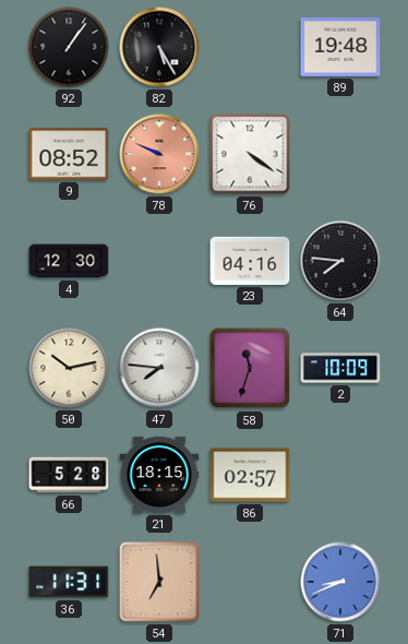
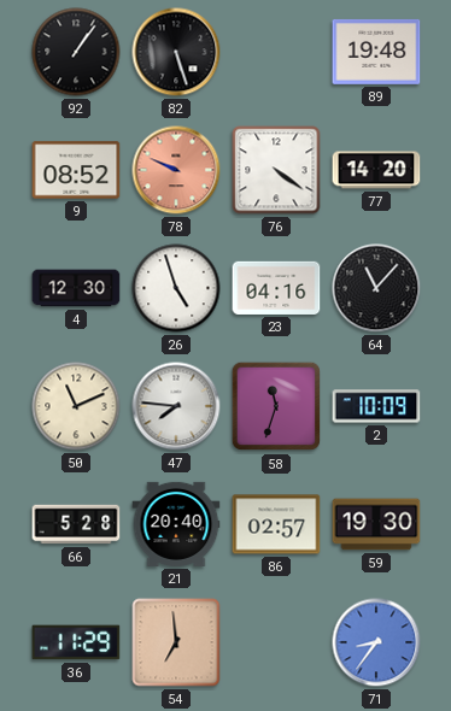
82: 5:25 -> 5:27 (176, 52)
77: none -> 14:20 (376, 170)
26: none -> 4:57 (176, 288)
64: 7:46 -> 11:07 (376, 288)
50: 10:13 -> 11:11 (76, 406)
21: 18:15 -> 20:40 (176, 524)
59: none -> 19:30 (376, 524)
36: 11:31 -> 11:29 (76, 642)
71: 8:41 -> 8:36 (376, 642)
